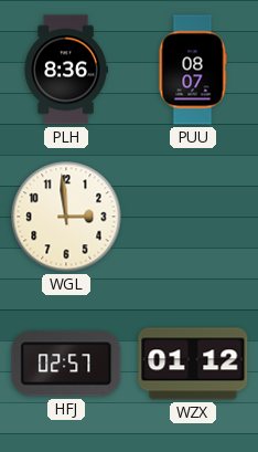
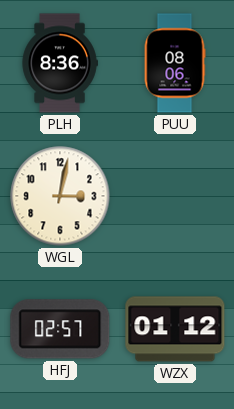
PUU: 08:07 -> 08:06 (175, 63)
WGL: 2:59 -> 3:02 (60, 196)
